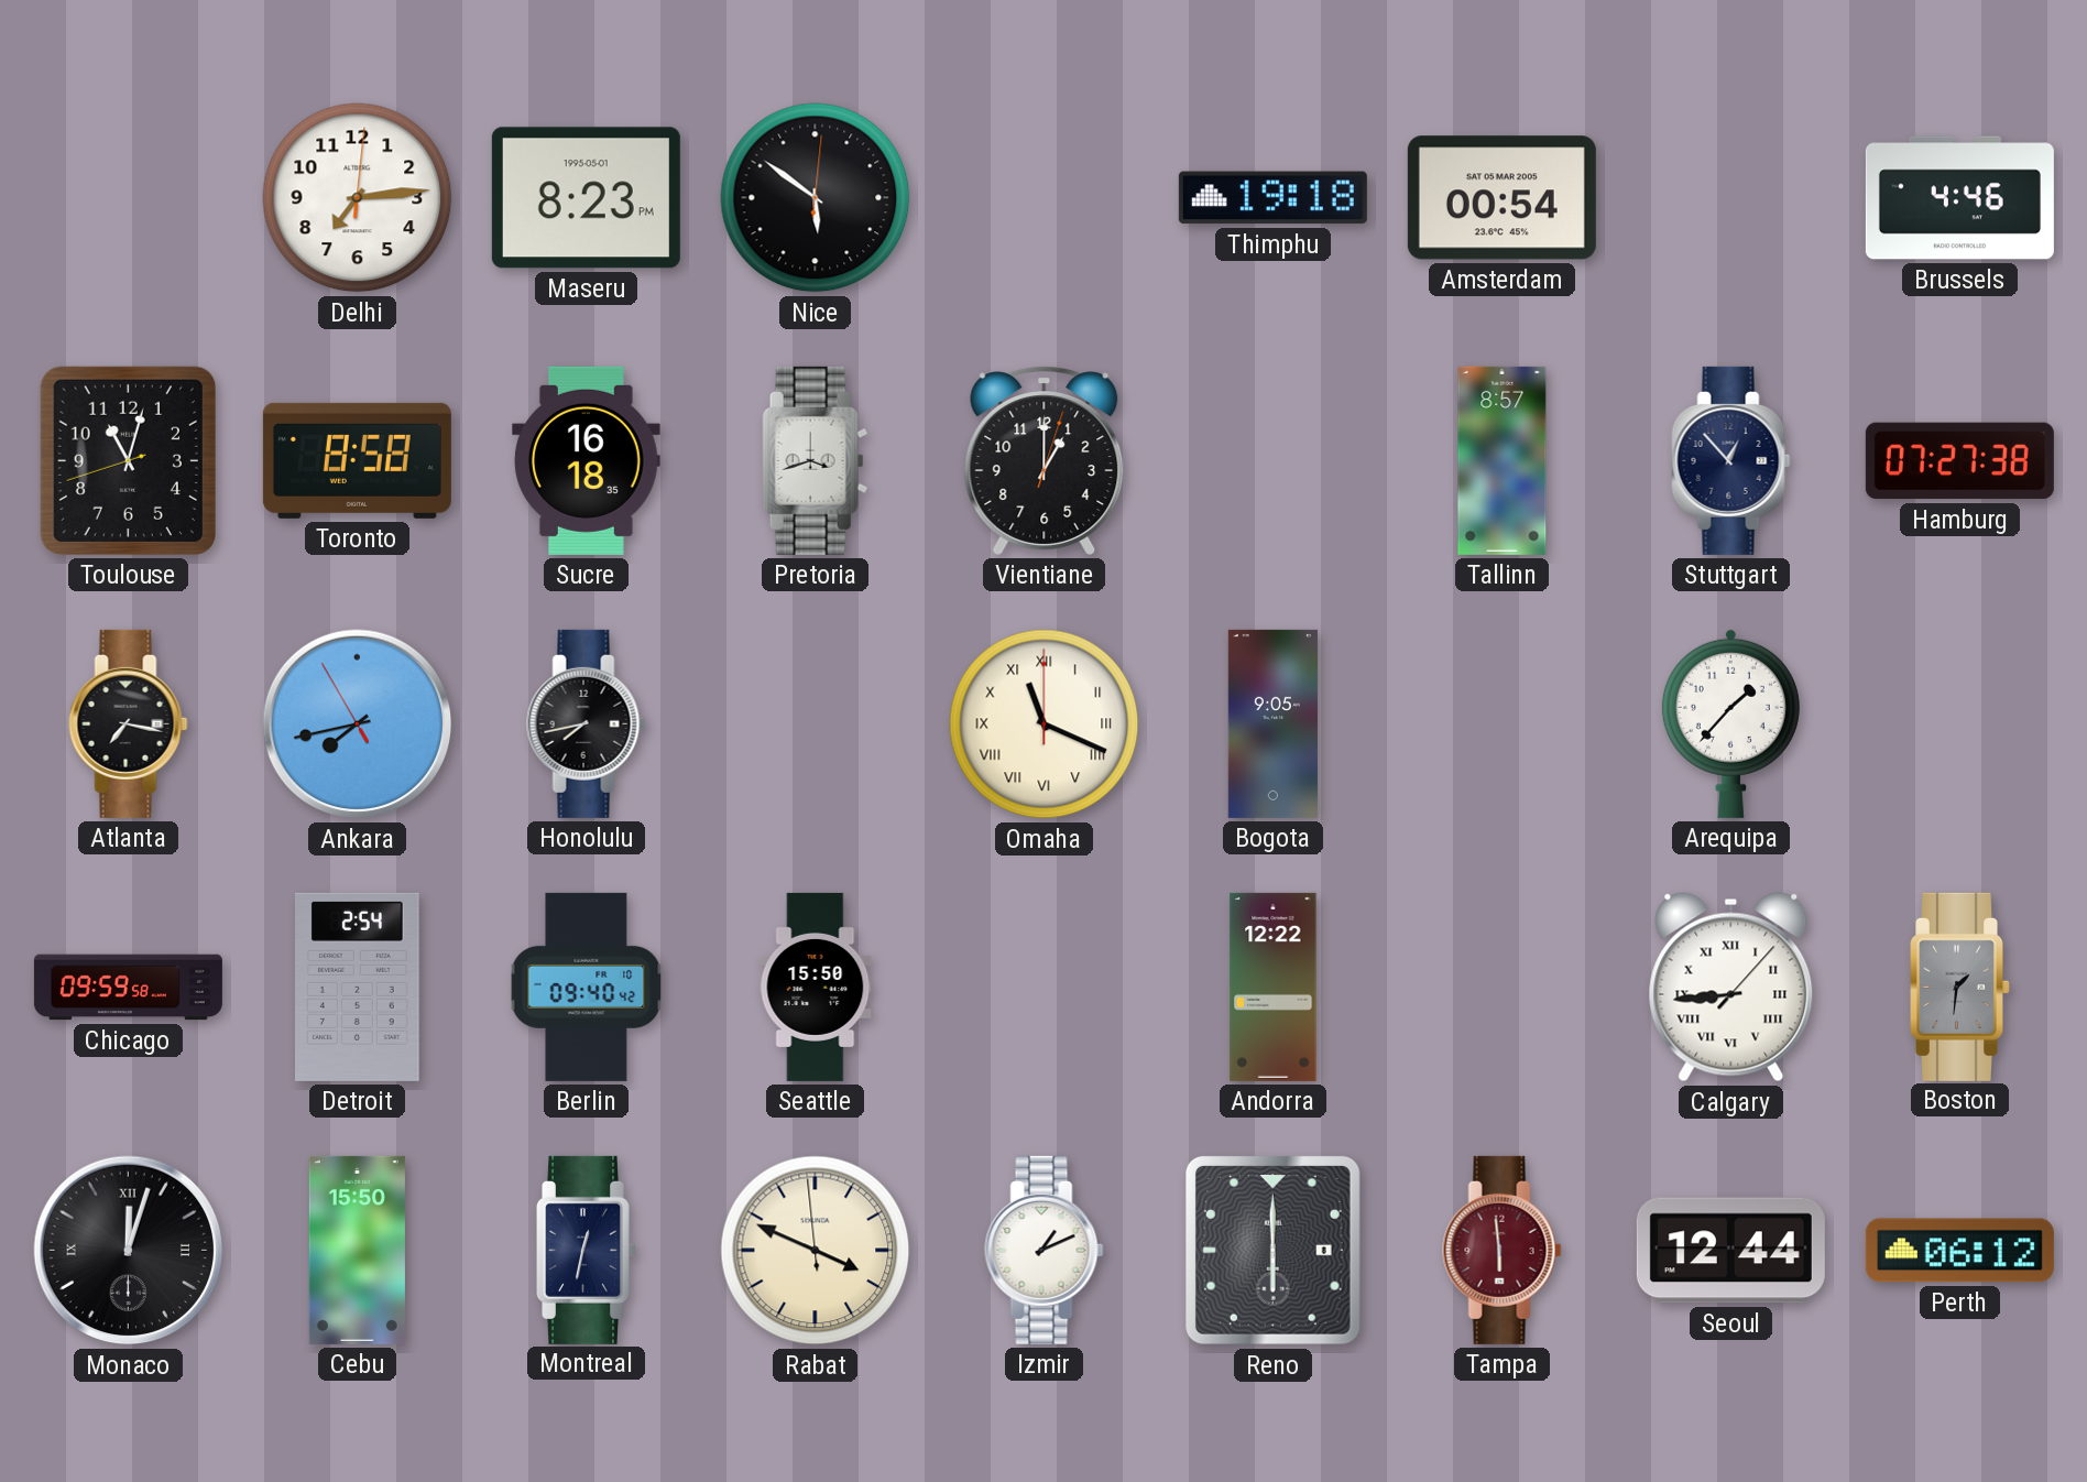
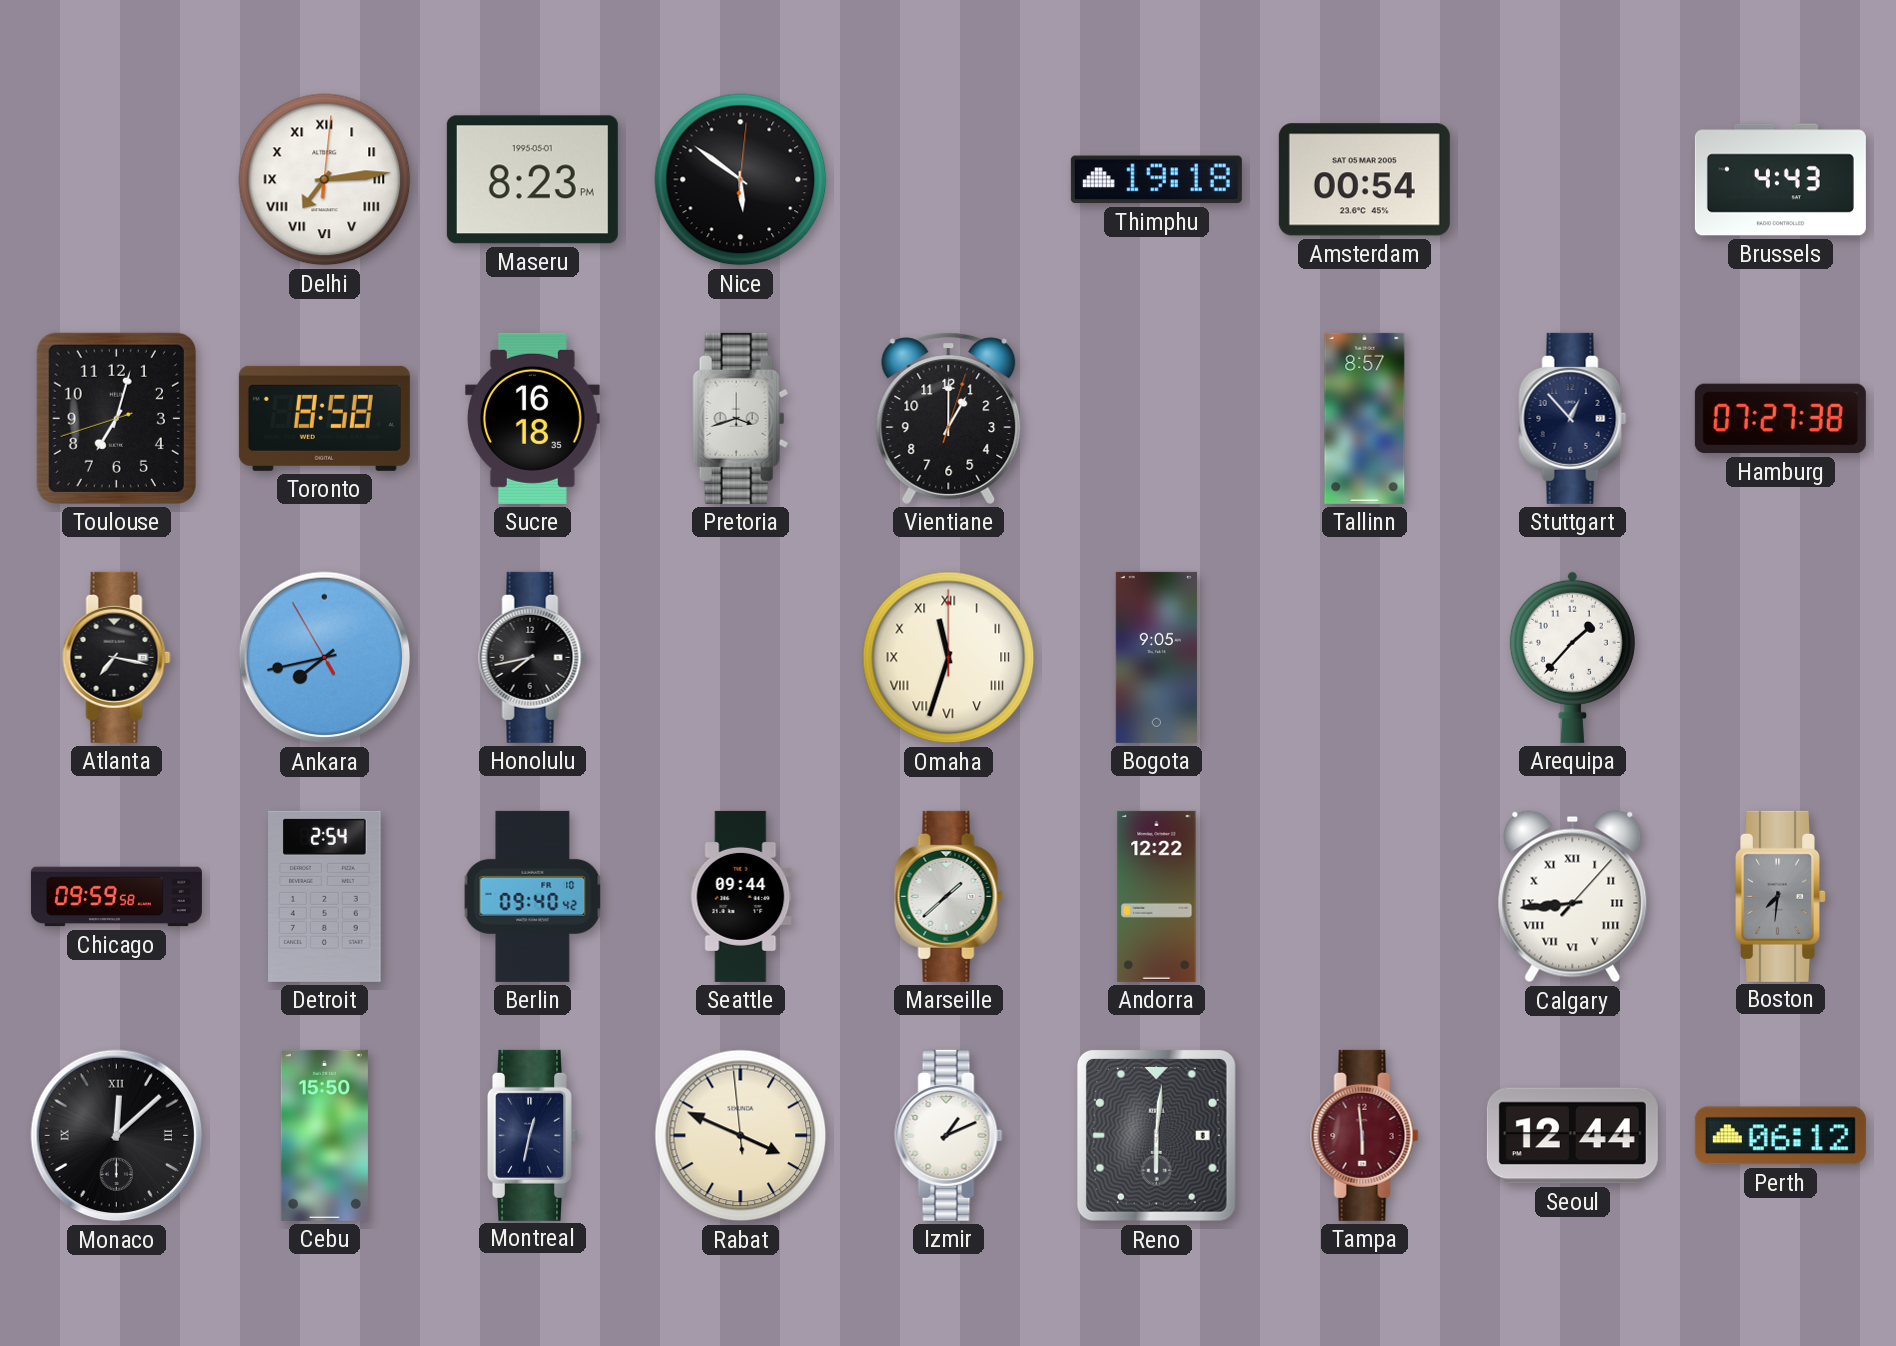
Delhi numerals: Arabic -> Roman (325, 180)
Brussels: 4:46 -> 4:43 (1780, 180)
Toulouse: 11:02 -> 7:02 (116, 418)
Omaha: 11:19 -> 11:33 (949, 658)
Seattle: 15:50 -> 09:44 (741, 896)
Marseille: none -> 1:38 (949, 896)
Boston: 1:31 -> 7:31 (1781, 896)
Monaco: 12:03 -> 12:08 (117, 1136)
Reno: 6:00 -> 6:01 (1156, 1135)
